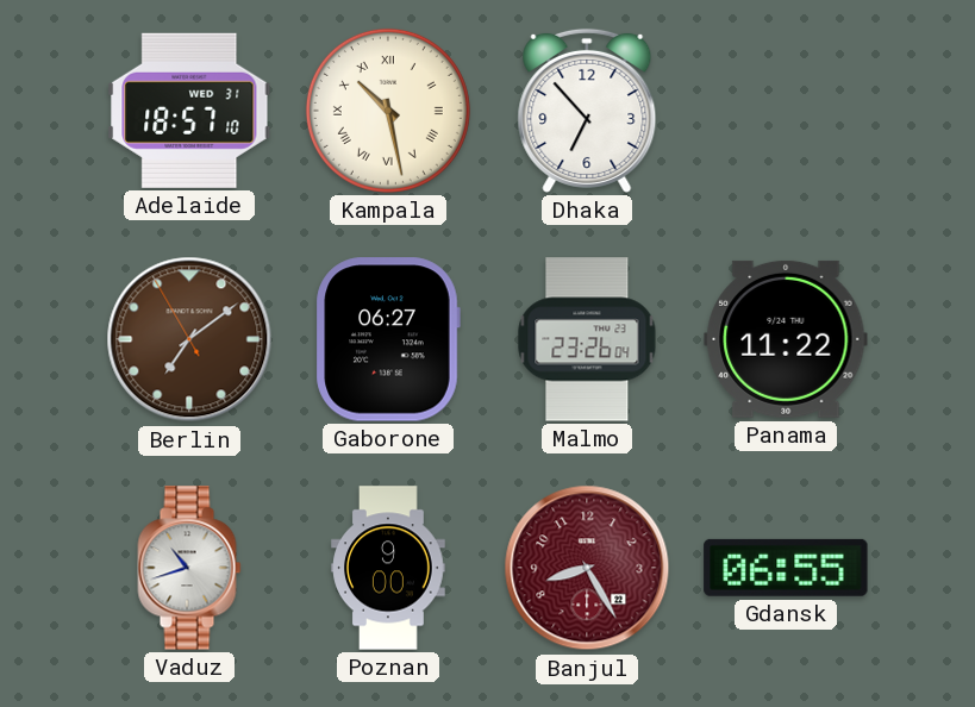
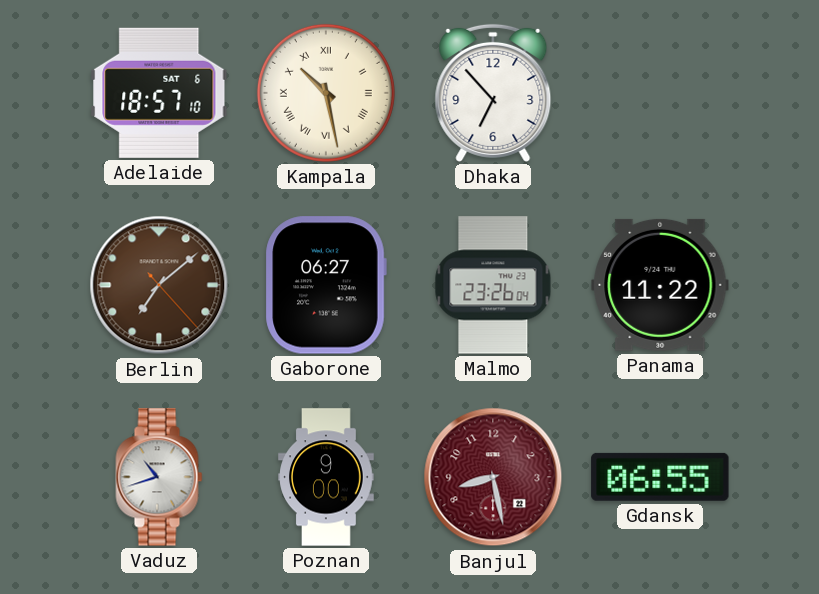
Adelaide date: WED 31 -> SAT 6 (159, 93)
Berlin: 7:08:55 -> 7:08:23 (159, 285)
Banjul: 8:25 -> 8:28 (493, 477)
